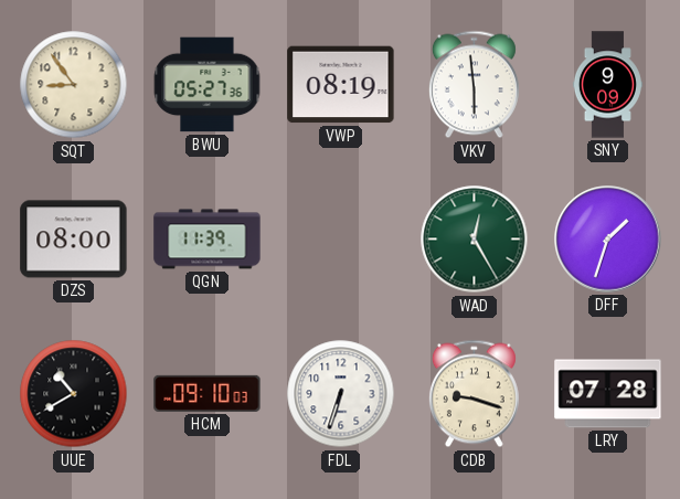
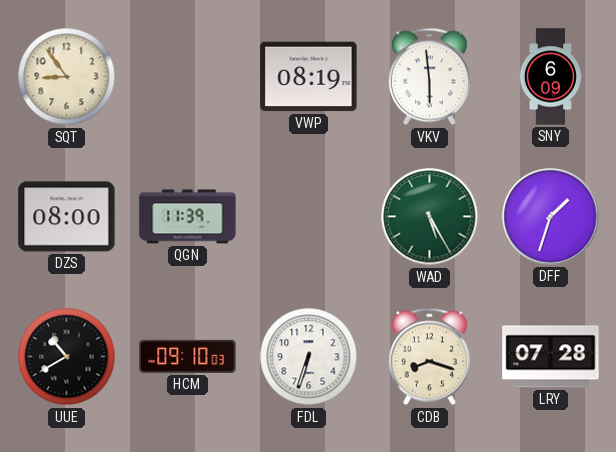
BWU: 05:27 -> none (208, 85)
SNY: 9:09 -> 6:09 (550, 77)
WAD: 12:25 -> 5:25 (430, 217)
CDB: 9:18 -> 8:18 (429, 357)
